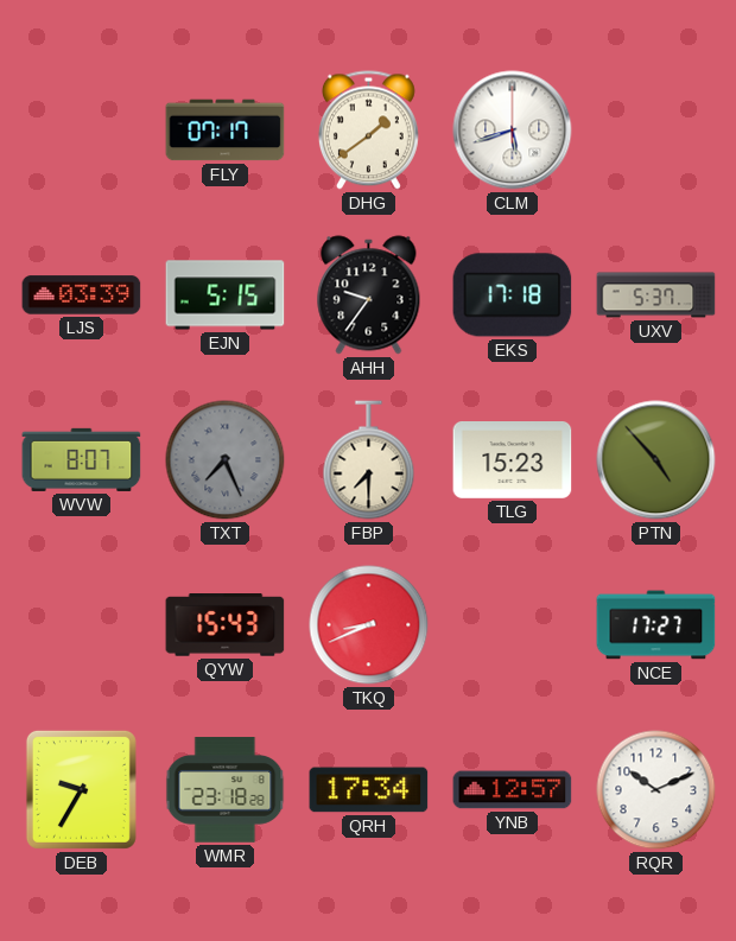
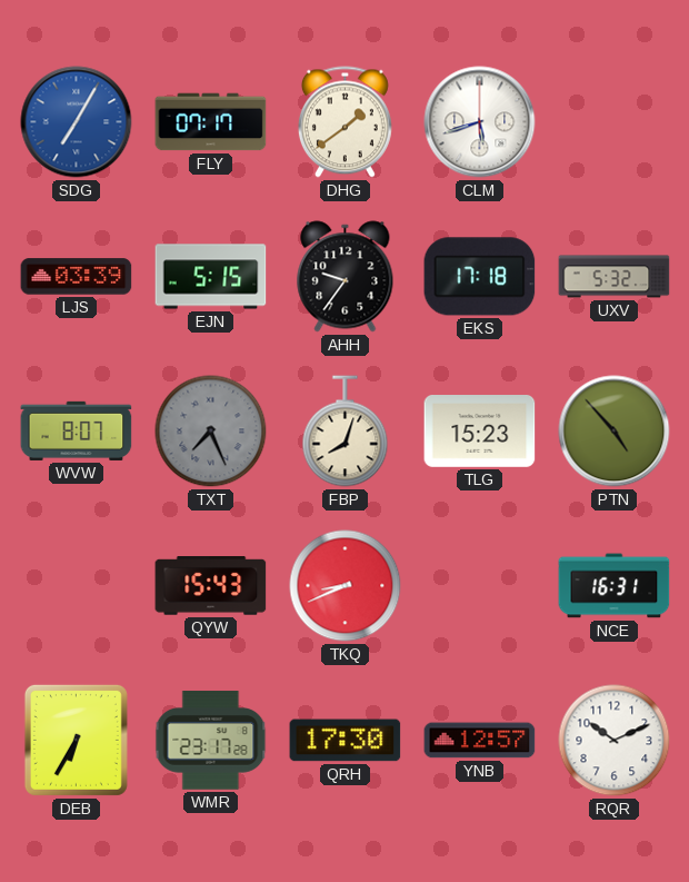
SDG: none -> 7:05 (77, 122)
UXV: 5:37 -> 5:32 (615, 277)
FBP: 7:30 -> 8:03 (346, 432)
NCE: 17:27 -> 16:31 (615, 586)
DEB: 9:35 -> 6:35 (76, 740)
WMR: 23:18 -> 23:17 (211, 741)
QRH: 17:34 -> 17:30 (346, 741)
